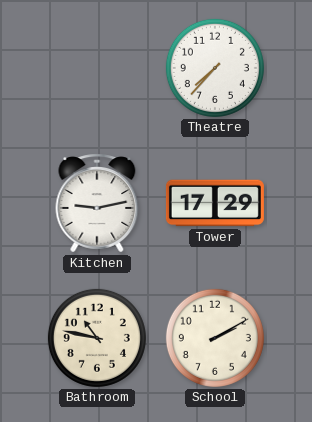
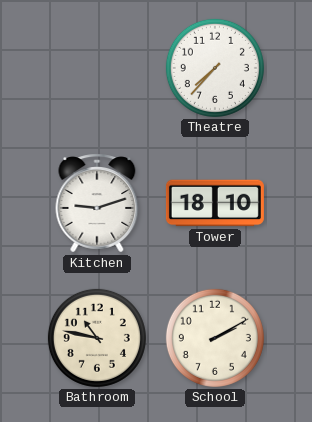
Kitchen: 9:13 -> 9:12 (97, 203)
Tower: 17:29 -> 18:10 (215, 203)
